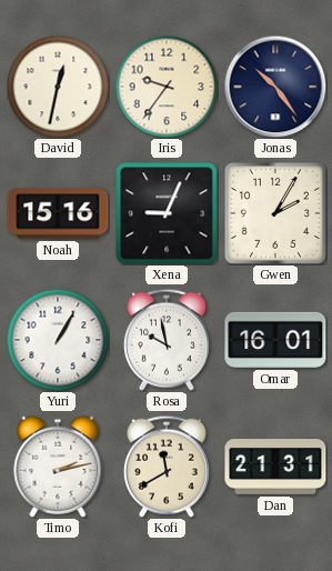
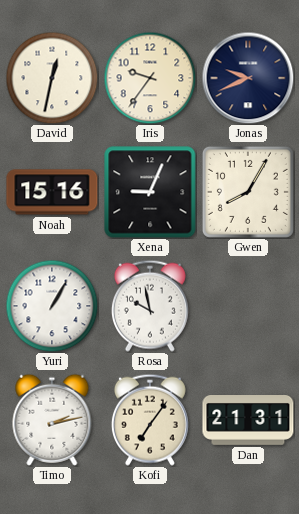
Jonas: 10:24 -> 9:41 (248, 78)
Gwen: 2:05 -> 8:05 (248, 192)
Omar: 16:01 -> none (275, 340)
Kofi: 11:40 -> 7:06 (150, 420)
